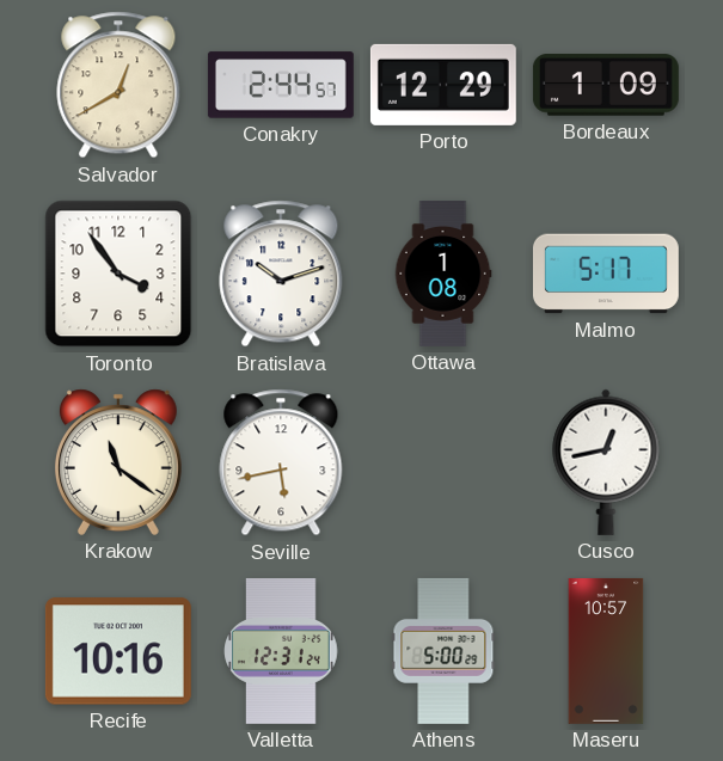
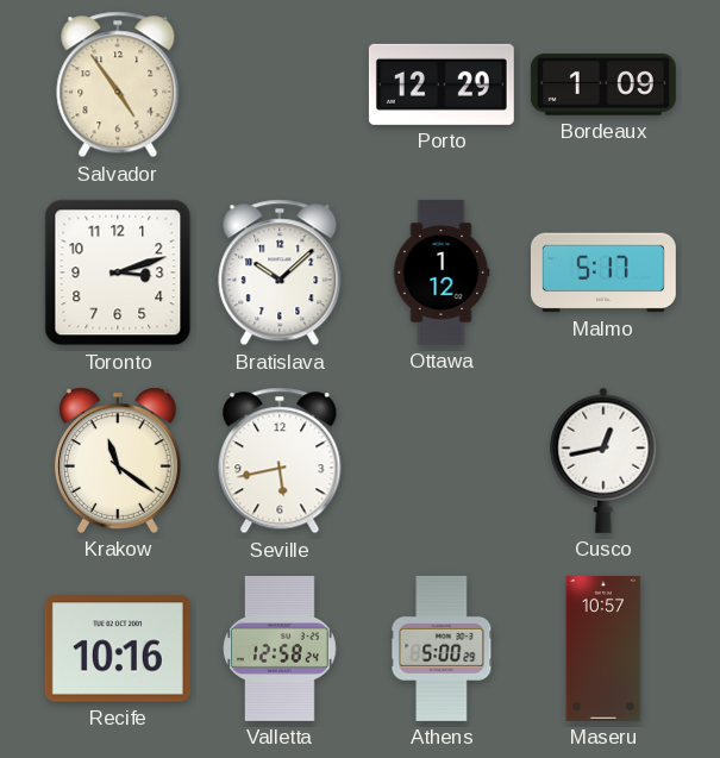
Salvador: 12:40 -> 4:54 (118, 84)
Conakry: 2:44 -> none (281, 85)
Toronto: 3:54 -> 3:12 (118, 272)
Bratislava: 10:12 -> 10:08 (280, 272)
Ottawa: 1:08 -> 1:12 (442, 272)
Valletta: 12:31 -> 12:58 (280, 649)
